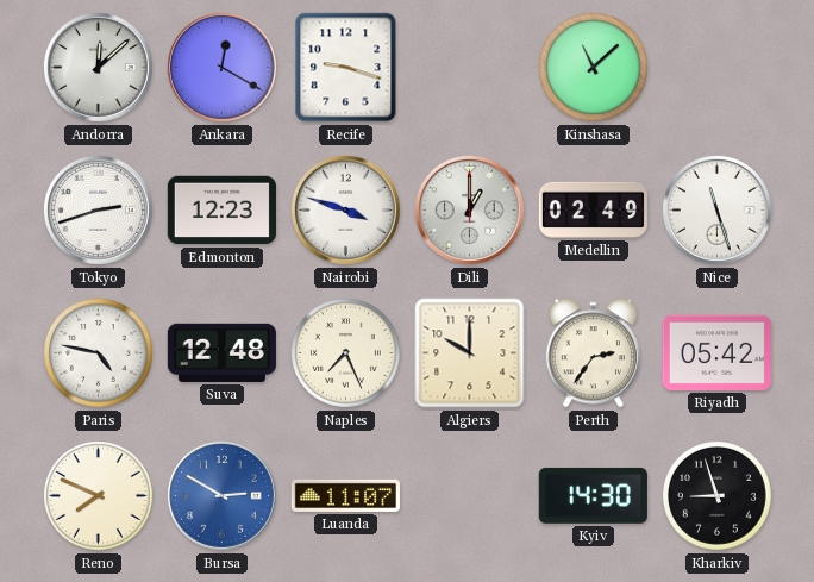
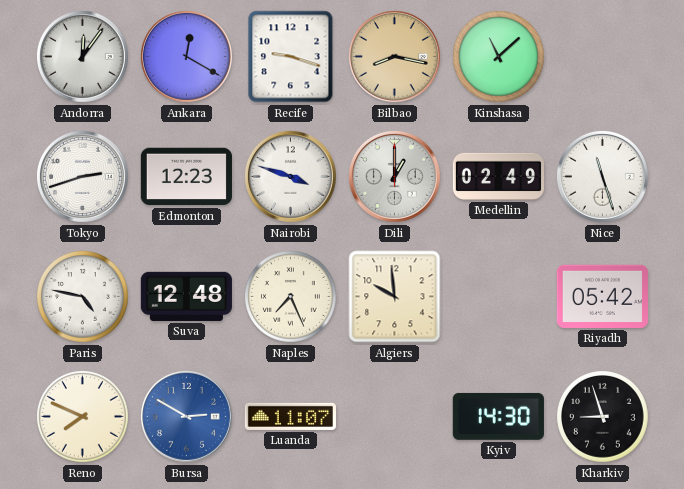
Andorra: 12:08 -> 12:06 (82, 56)
Bilbao: none -> 8:17 (394, 56)
Algiers: 10:00 -> 9:59 (395, 297)
Perth: 2:36 -> none (593, 353)
